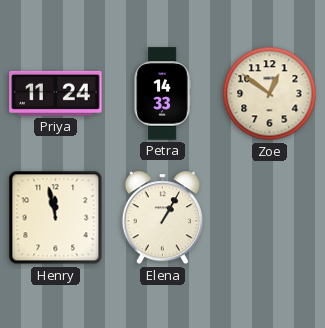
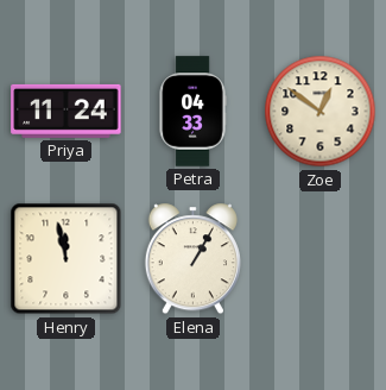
Petra: 14:33 -> 04:33 (192, 112)
